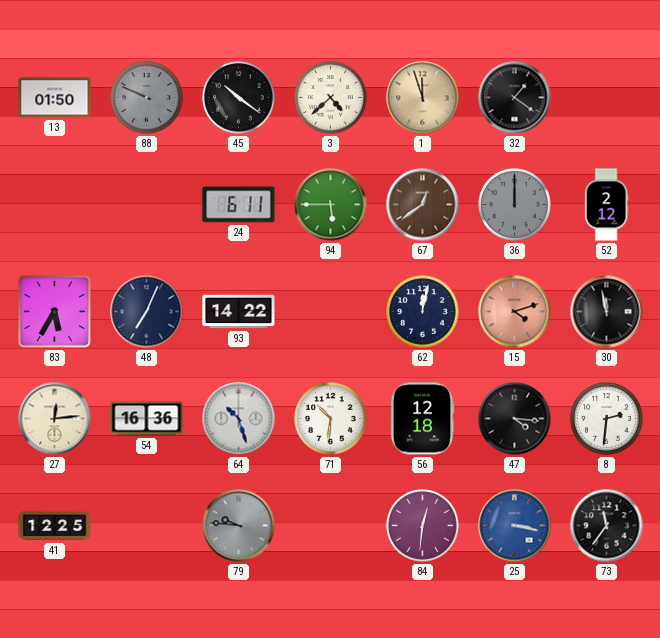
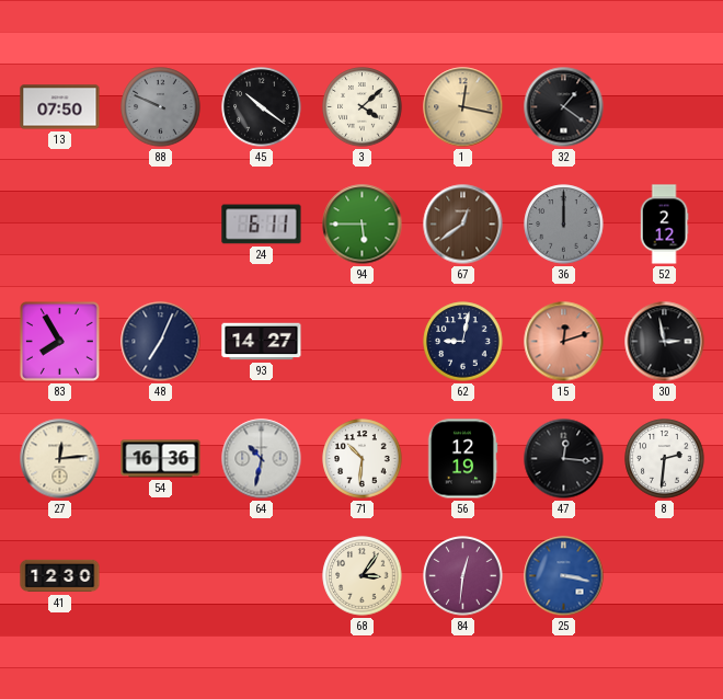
13: 01:50 -> 07:50 (60, 107)
3: 4:38 -> 4:08 (363, 107)
1: 11:57 -> 12:17 (463, 107)
83: 5:35 -> 7:55 (59, 341)
93: 14:22 -> 14:27 (262, 342)
62: 12:02 -> 9:02 (463, 342)
15: 4:12 -> 12:12 (564, 342)
30: 11:58 -> 2:58 (665, 342)
64: 10:27 -> 10:32 (262, 459)
56: 12:18 -> 12:19 (462, 459)
47: 4:16 -> 12:16 (564, 459)
41: 12:25 -> 12:30 (60, 576)
79: 9:46 -> none (239, 526)
68: none -> 3:06 (363, 576)
73: 11:36 -> none (607, 526)
